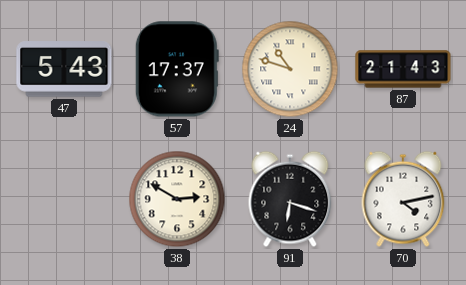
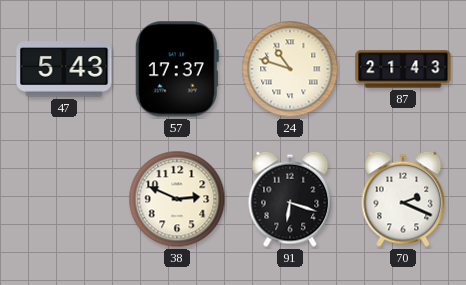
38: 2:50 -> 2:49 (177, 199)
70: 4:13 -> 2:19 (403, 199)
